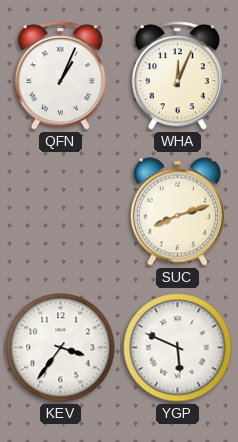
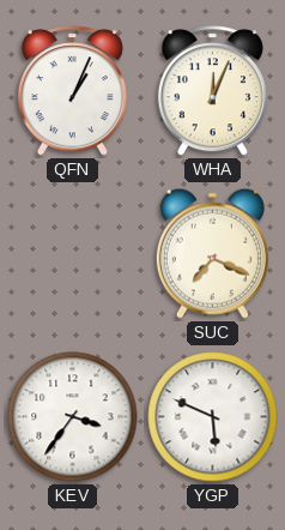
SUC: 8:12 -> 7:19 (212, 253)
